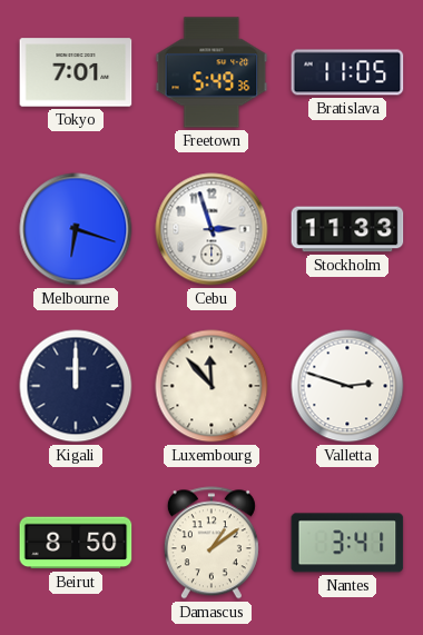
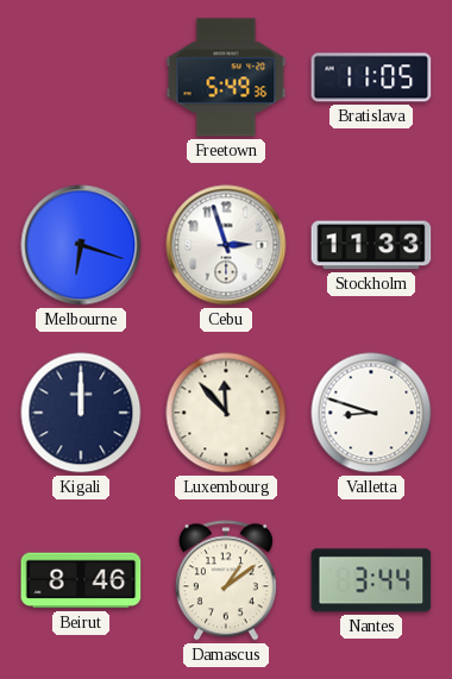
Tokyo: 7:01 -> none (76, 72)
Valletta: 2:48 -> 8:48 (371, 413)
Beirut: 8:50 -> 8:46 (81, 580)
Nantes: 3:41 -> 3:44 (371, 580)
